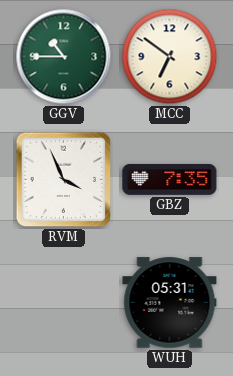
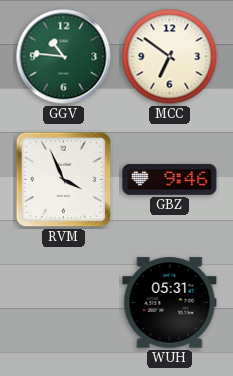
GGV: 10:45 -> 10:46 (64, 57)
GBZ: 7:35 -> 9:46 (170, 179)
